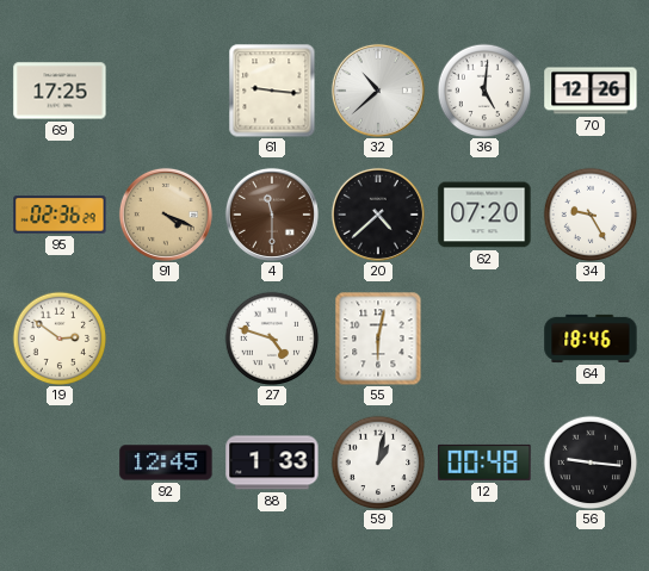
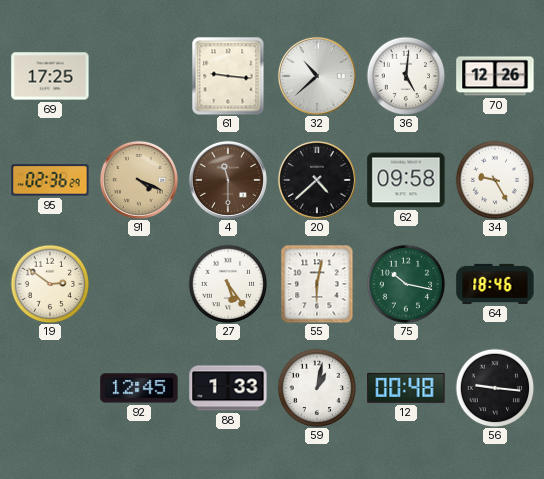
62: 07:20 -> 09:58 (406, 180)
27: 4:48 -> 5:24 (228, 284)
75: none -> 10:17 (406, 284)
